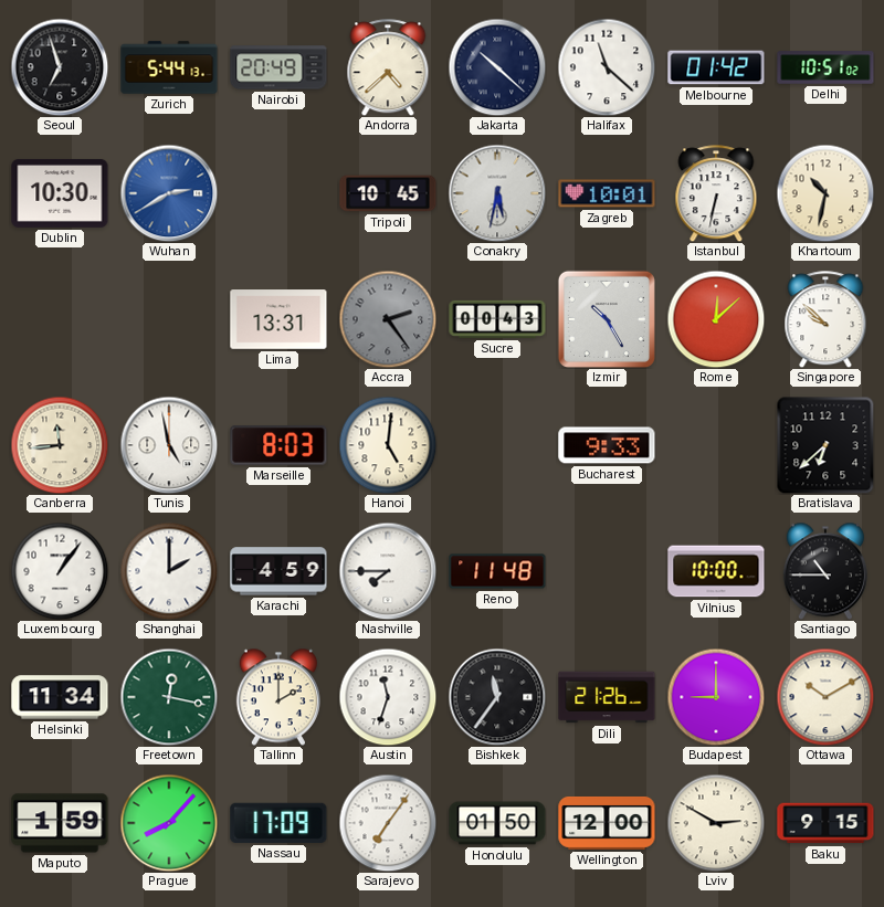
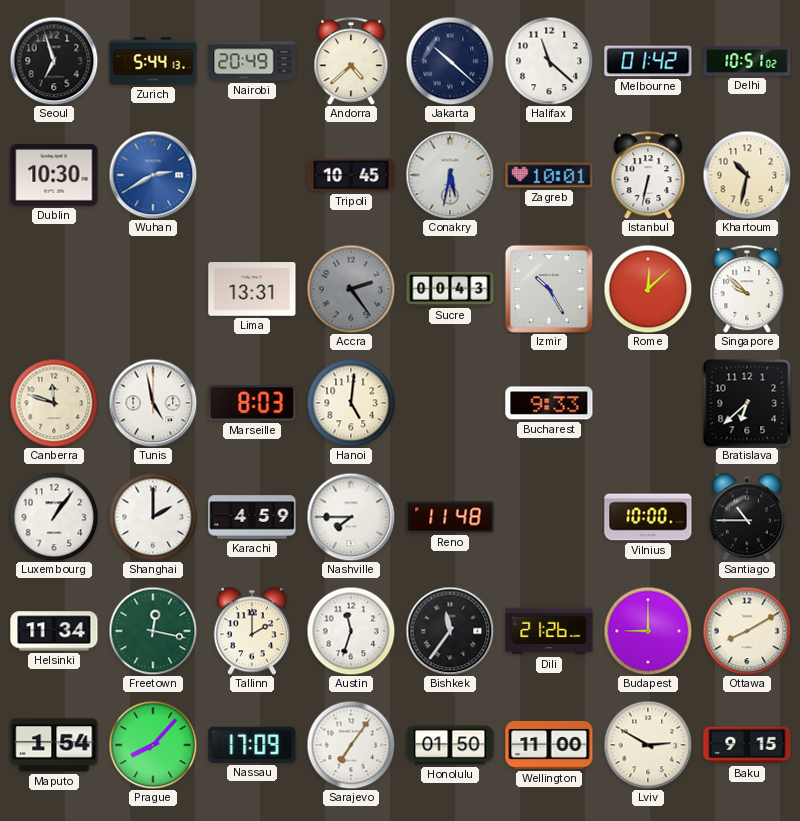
Canberra: 11:44 -> 11:48 (54, 403)
Ottawa: 10:10 -> 8:10 (747, 631)
Maputo: 1:59 -> 1:54 (54, 745)
Wellington: 12:00 -> 11:00 (549, 745)
